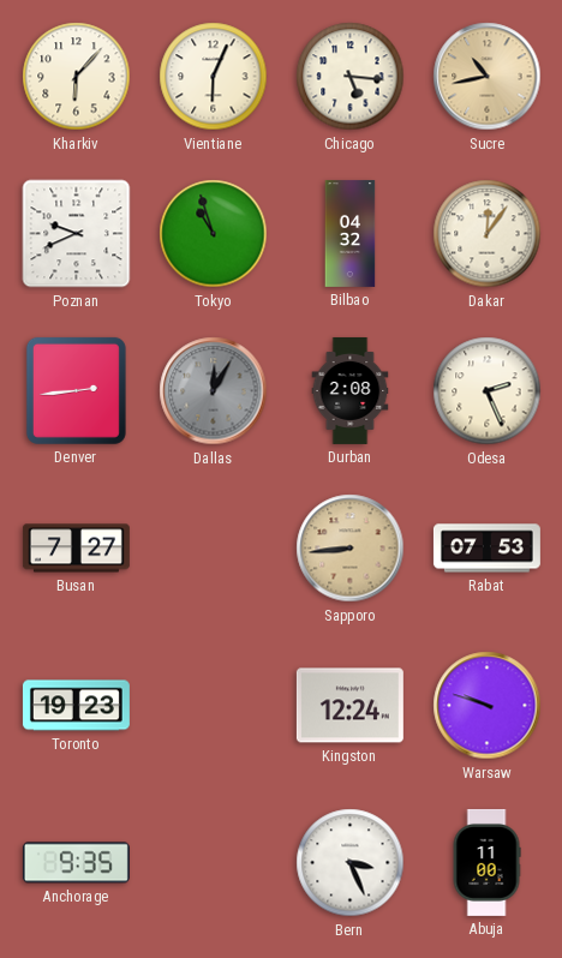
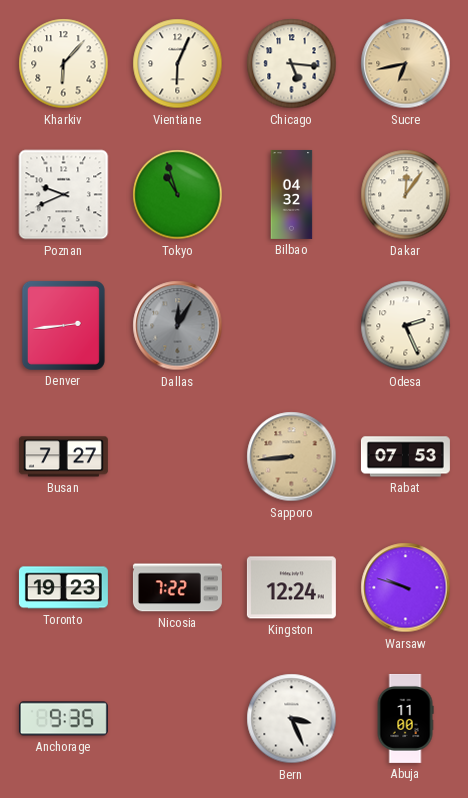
Sucre: 10:43 -> 6:43 (406, 64)
Durban: 2:08 -> none (351, 390)
Nicosia: none -> 7:22 (177, 588)
